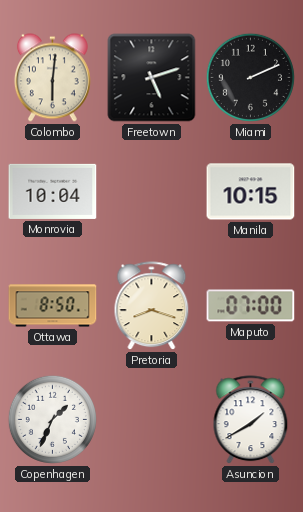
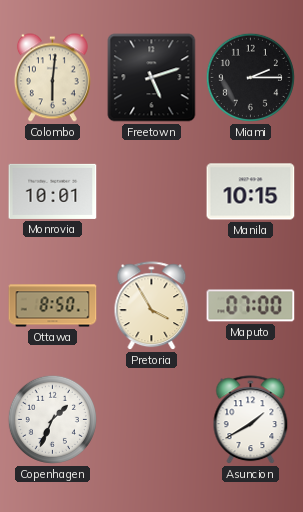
Miami: 2:11 -> 2:15 (250, 77)
Monrovia: 10:04 -> 10:01 (53, 191)
Pretoria: 8:18 -> 3:55 (152, 306)
